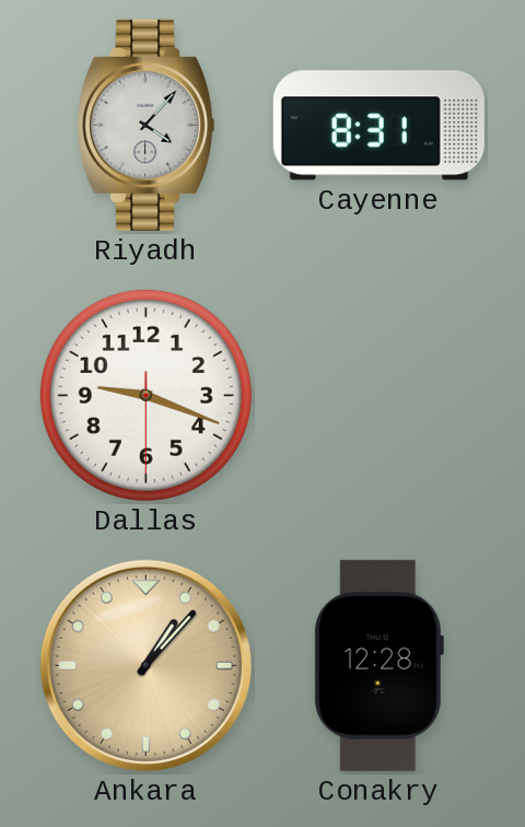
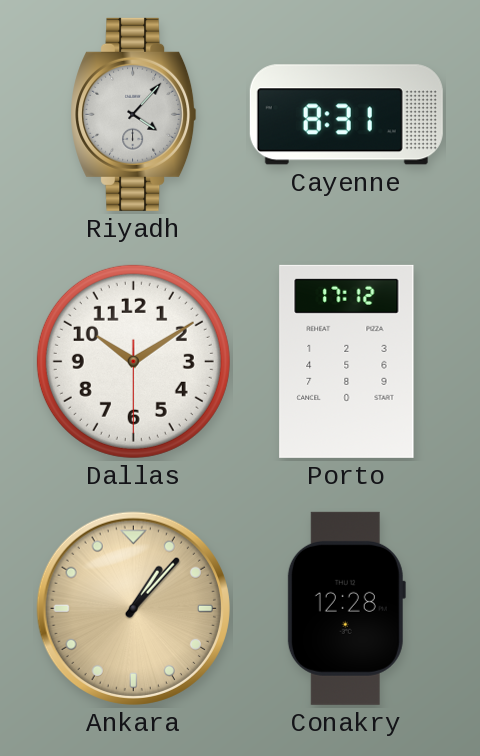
Dallas: 9:18 -> 10:09 (133, 361)
Porto: none -> 17:12 (347, 361)
